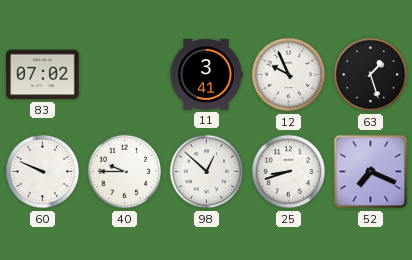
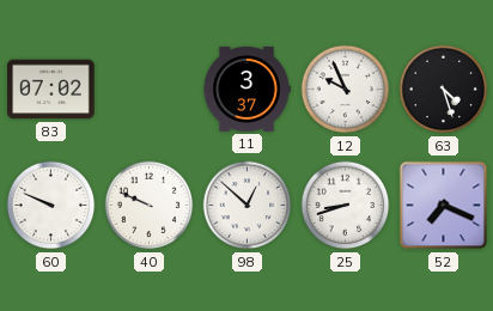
11: 3:41 -> 3:37 (246, 89)
63: 1:27 -> 4:27 (444, 90)
40: 9:45 -> 9:49 (150, 206)
